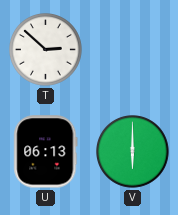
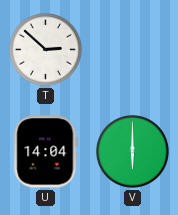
U: 06:13 -> 14:04 (46, 152)
